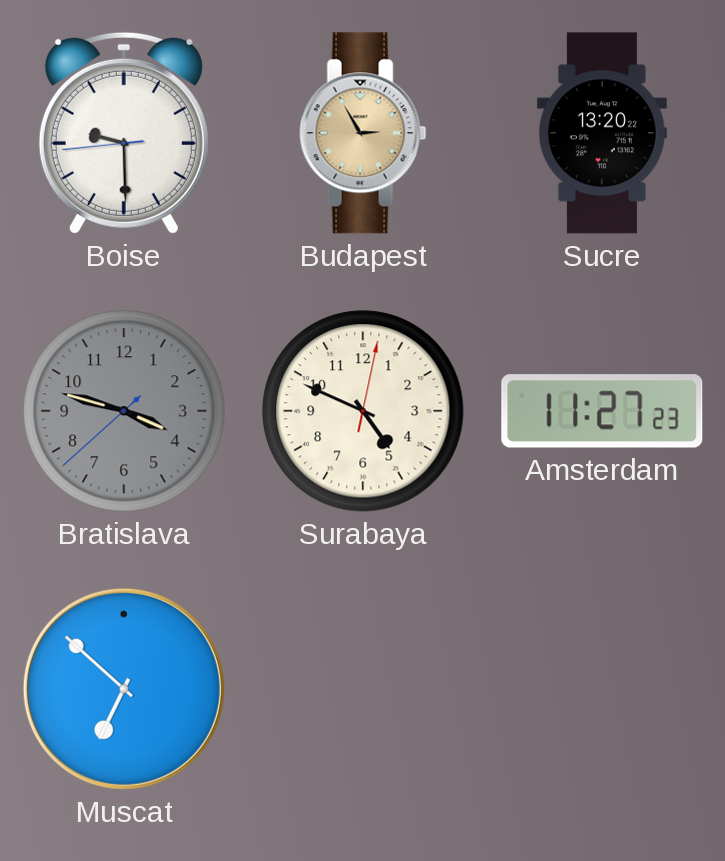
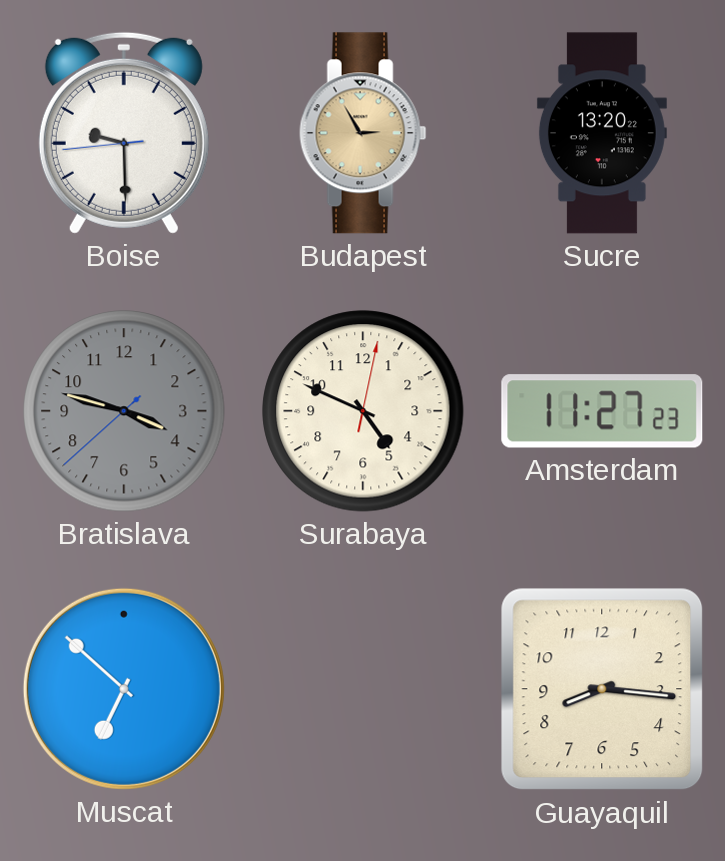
Guayaquil: none -> 8:16 (602, 689)
